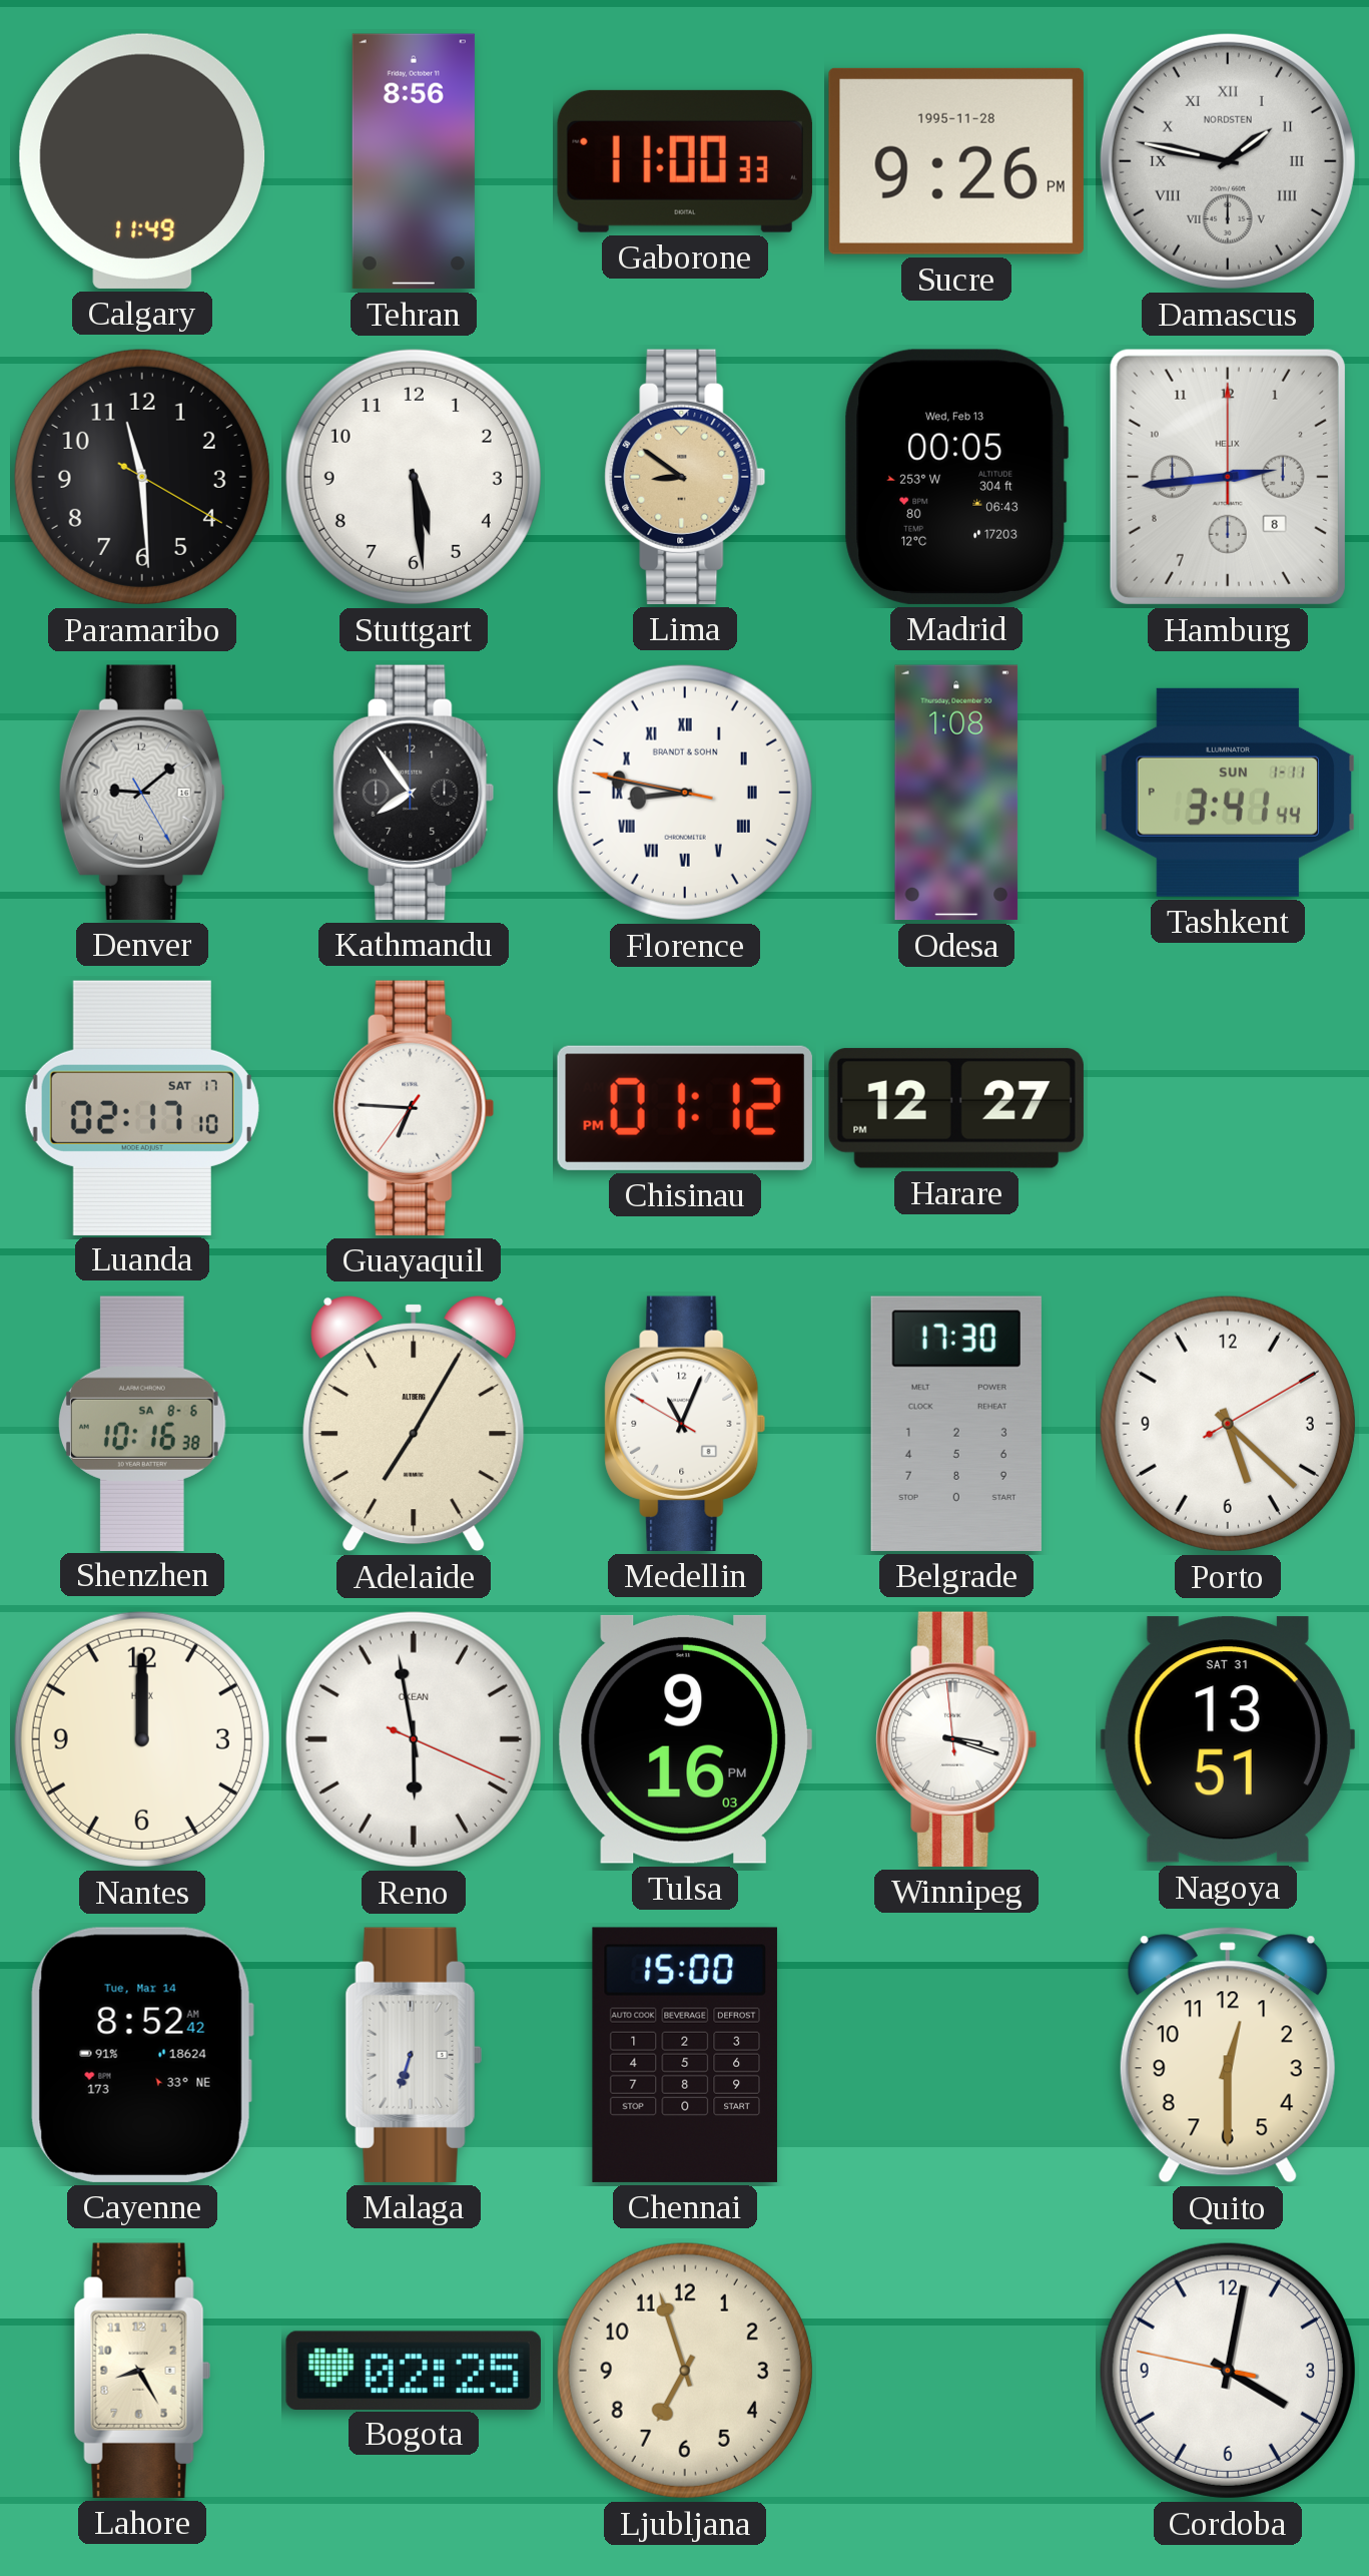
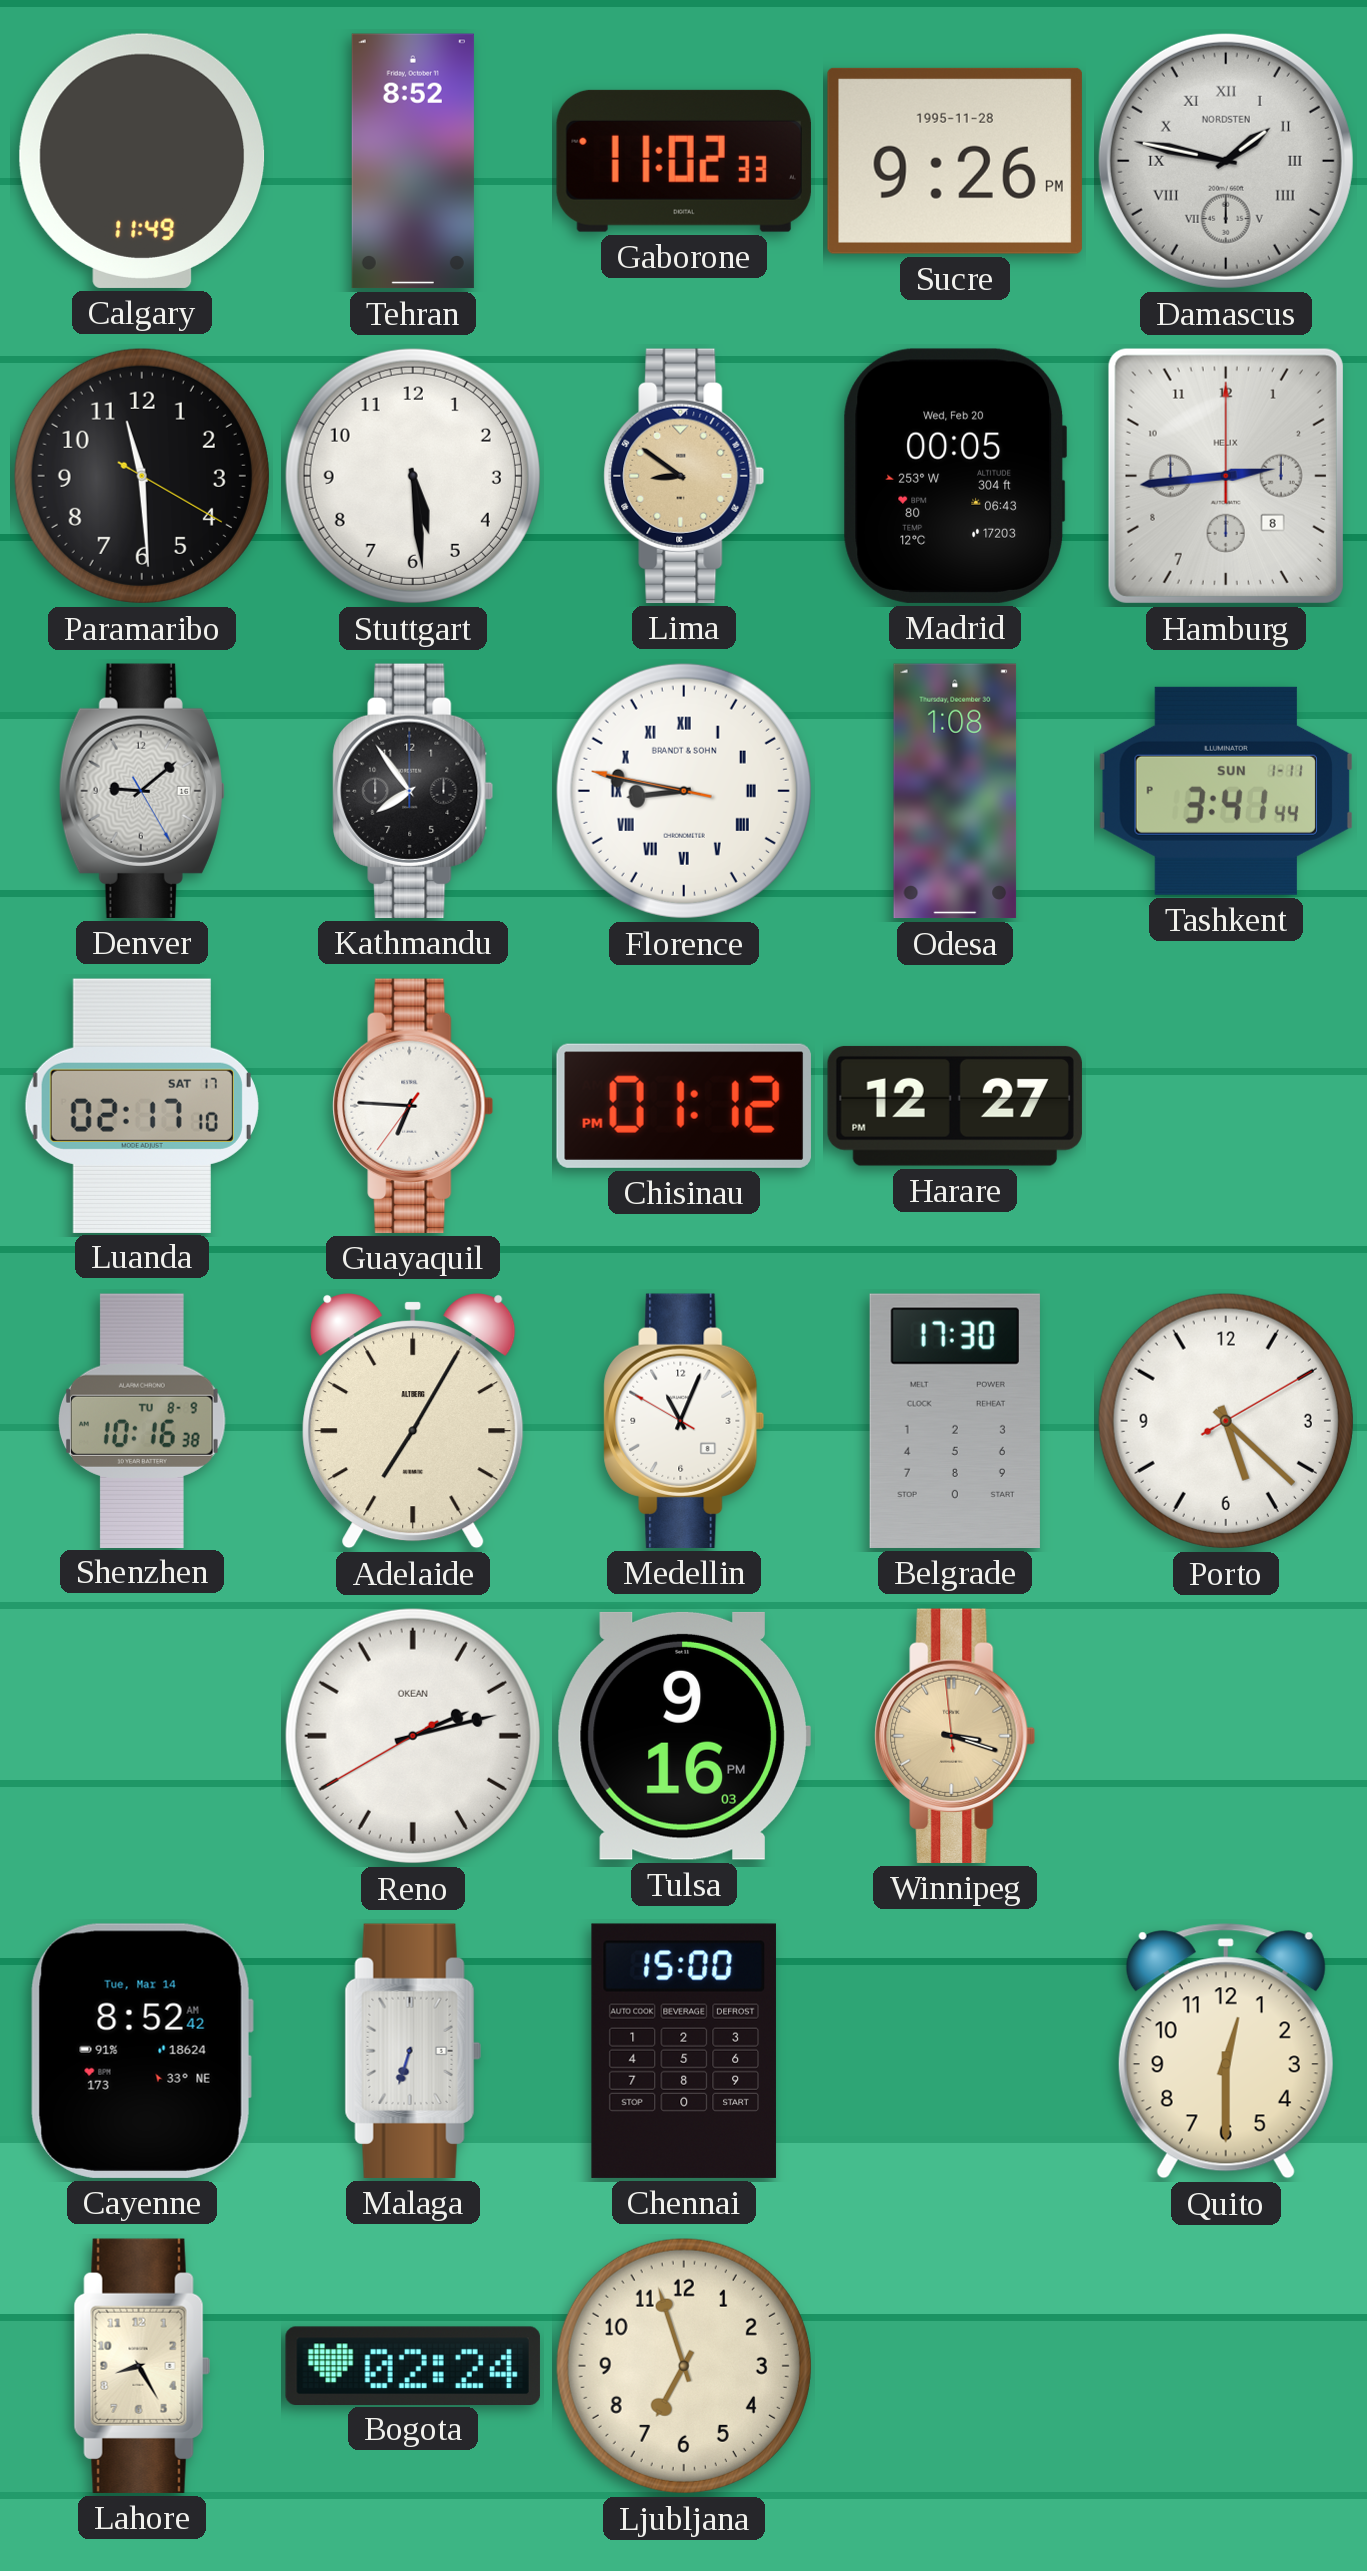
Tehran: 8:56 -> 8:52 (413, 161)
Gaborone: 11:00 -> 11:02 (684, 161)
Madrid date: Wed, Feb 13 -> Wed, Feb 20 (954, 476)
Shenzhen date: SA 8-6 -> TU 8-9 (143, 1420)
Nantes: 12:00 -> none (142, 1739)
Reno: 5:58 -> 2:12 (413, 1736)
Winnipeg dial: white -> champagne (955, 1736)
Nagoya: 13:51 -> none (1228, 1739)
Bogota: 02:25 -> 02:24 (413, 2365)
Cordoba: 4:01 -> none (1228, 2371)
